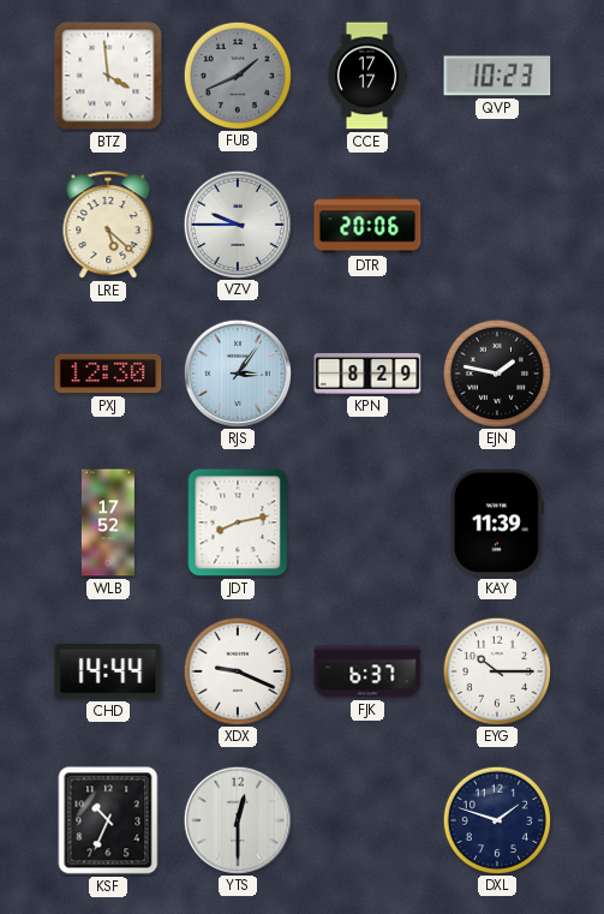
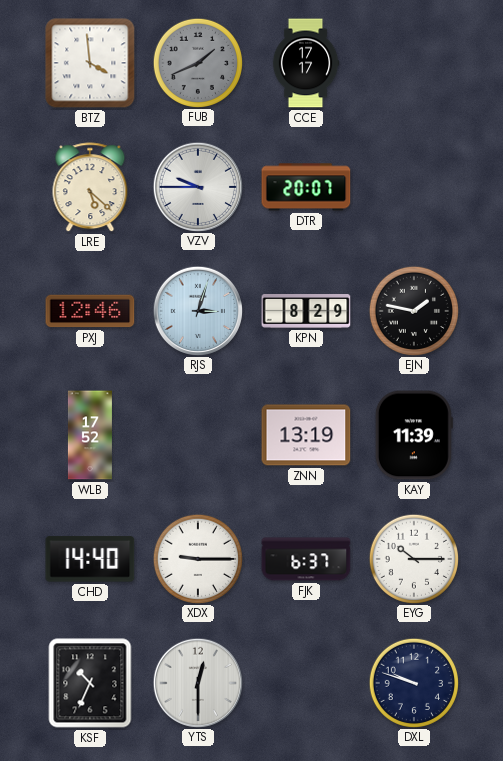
QVP: 10:23 -> none (497, 76)
DTR: 20:06 -> 20:07 (306, 187)
PXJ: 12:30 -> 12:46 (90, 311)
RJS: 3:06 -> 3:03 (197, 310)
JDT: 8:13 -> none (238, 522)
ZNN: none -> 13:19 (306, 435)
CHD: 14:44 -> 14:40 (90, 559)
XDX: 9:19 -> 9:15 (197, 558)
DXL: 1:48 -> 9:48 (413, 682)
